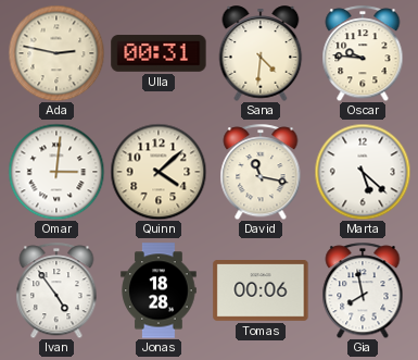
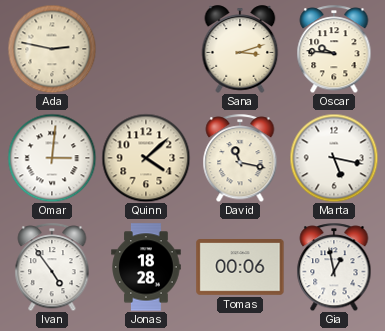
Ulla: 00:31 -> none (159, 53)
Sana: 4:31 -> 3:12 (240, 49)
Marta: 5:22 -> 5:17 (334, 158)
Gia: 7:58 -> 12:58 (334, 267)
